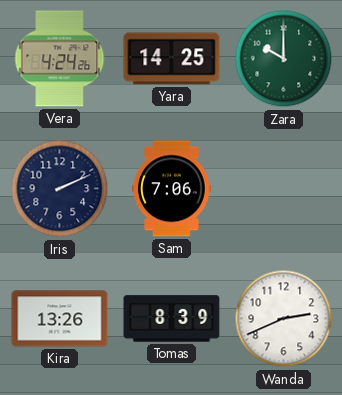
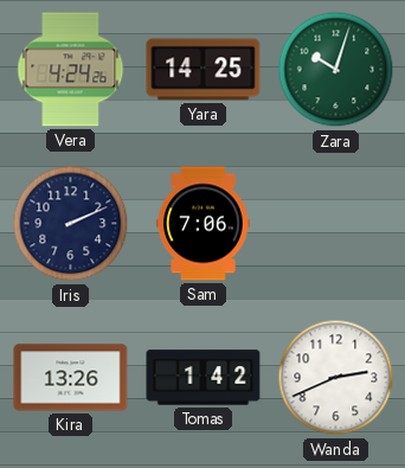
Zara: 10:00 -> 10:03 (336, 70)
Tomas: 8:39 -> 1:42 (204, 378)
